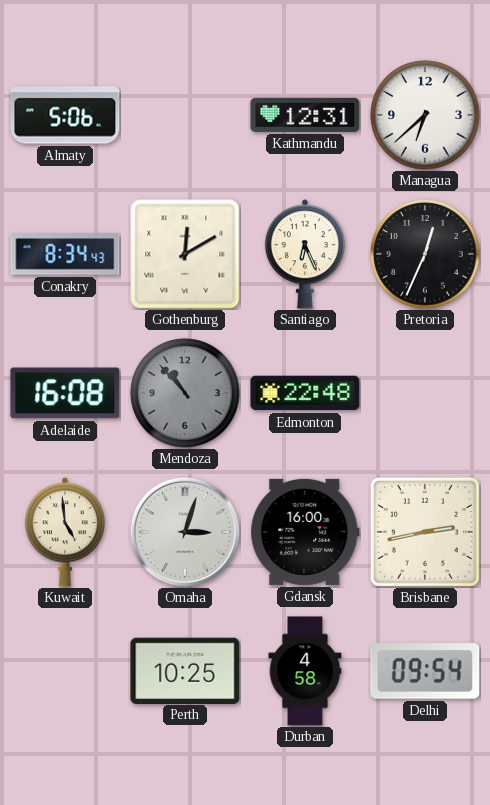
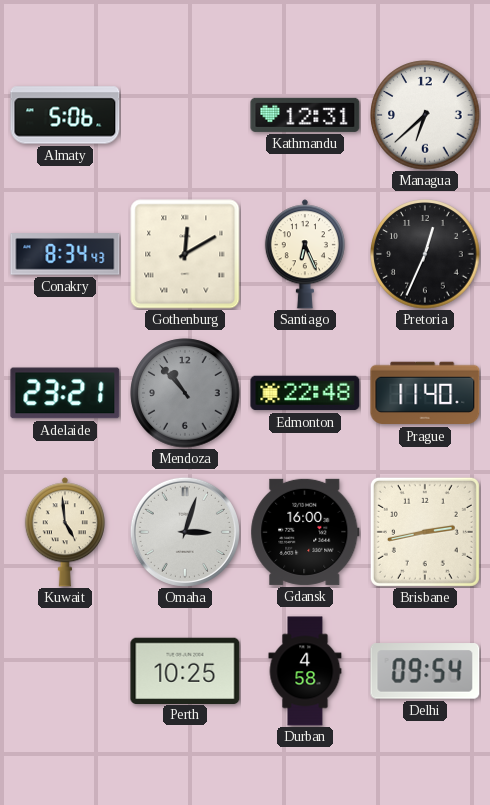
Adelaide: 16:08 -> 23:21 (65, 393)
Prague: none -> 11:40 (425, 393)
